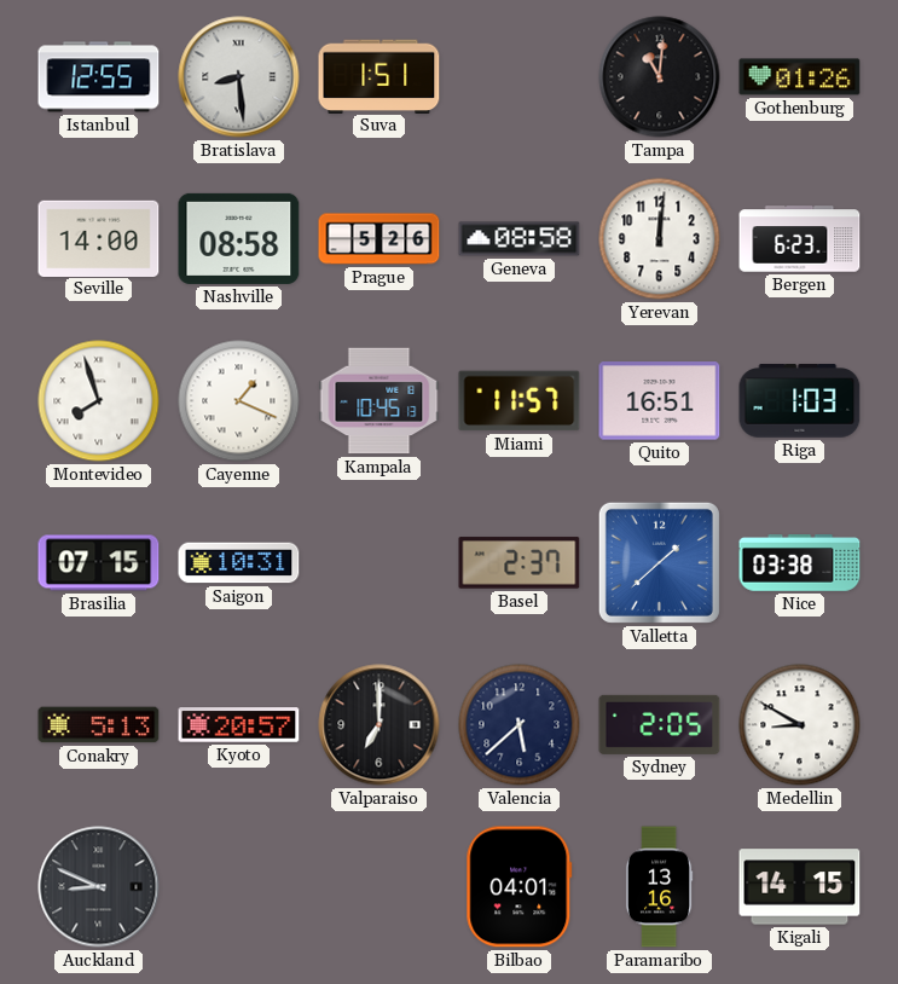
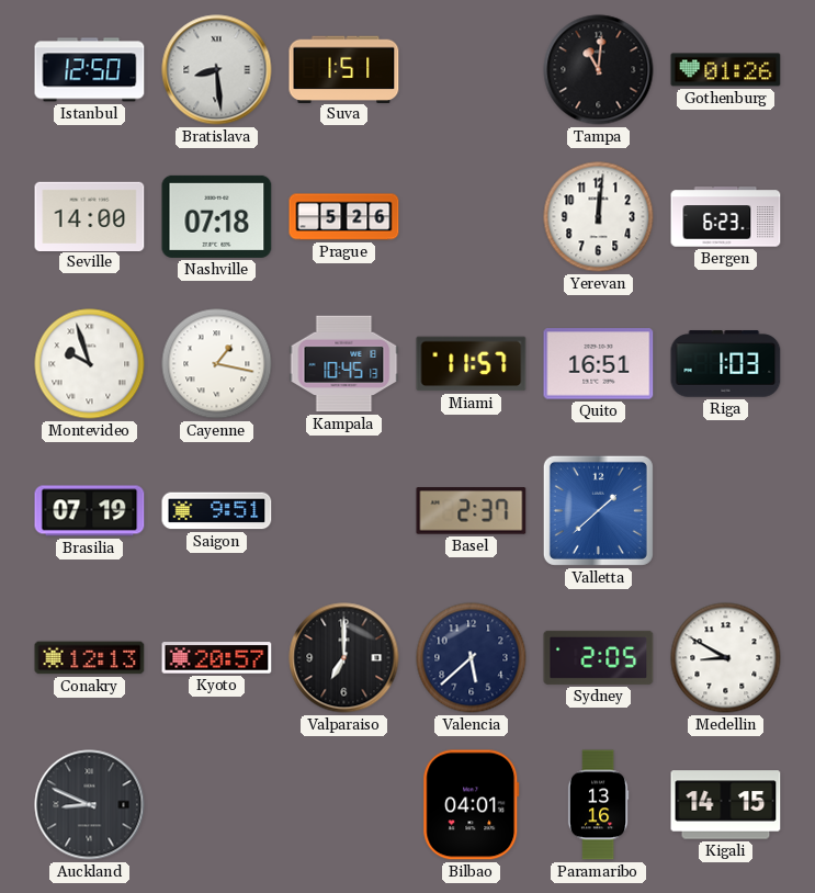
Istanbul: 12:55 -> 12:50 (90, 70)
Nashville: 08:58 -> 07:18 (217, 216)
Geneva: 08:58 -> none (520, 239)
Montevideo: 7:57 -> 9:57 (90, 364)
Cayenne: 1:19 -> 1:17 (217, 364)
Brasilia: 07:15 -> 07:19 (90, 511)
Saigon: 10:31 -> 9:51 (217, 511)
Nice: 03:38 -> none (800, 563)
Conakry: 5:13 -> 12:13 (90, 658)
